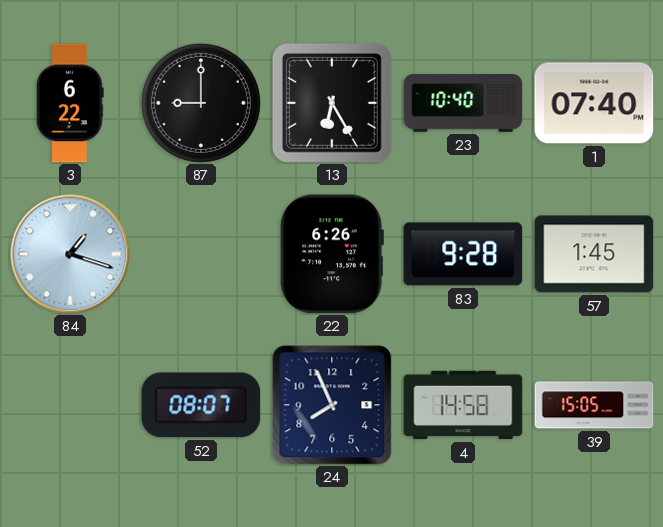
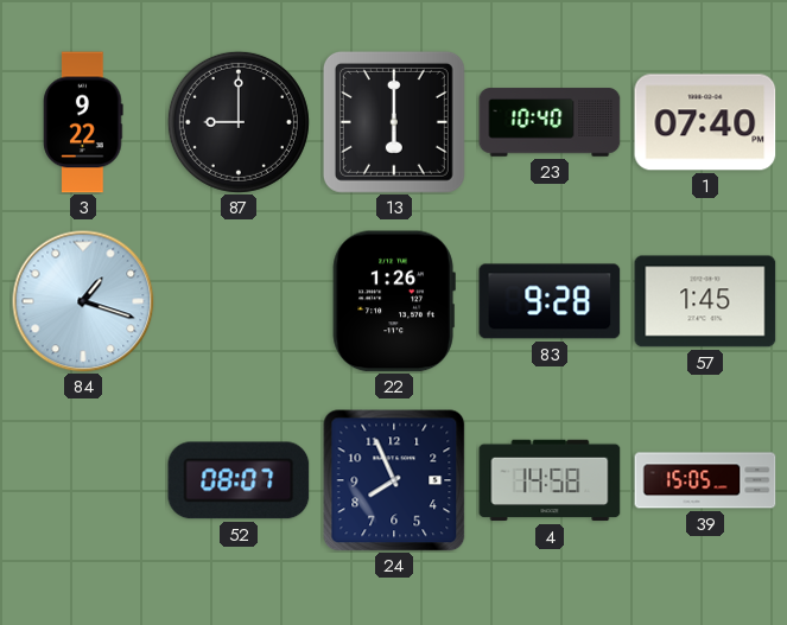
3: 6:22 -> 9:22 (83, 122)
13: 6:25 -> 6:00 (394, 122)
22: 6:26 -> 1:26 (394, 301)
